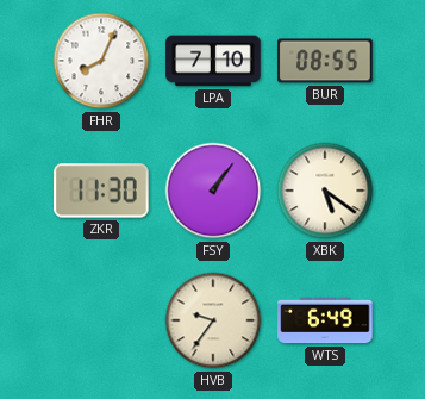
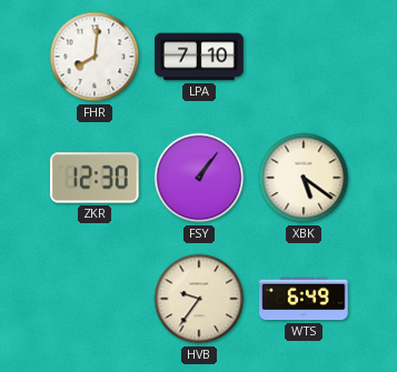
FHR: 8:04 -> 8:01 (95, 57)
BUR: 08:55 -> none (325, 61)
ZKR: 11:30 -> 12:30 (95, 178)
